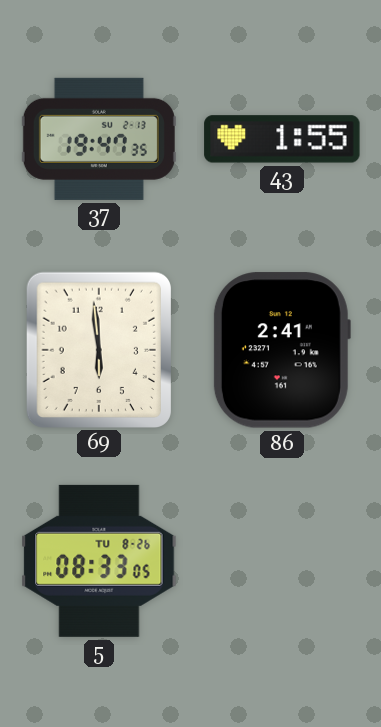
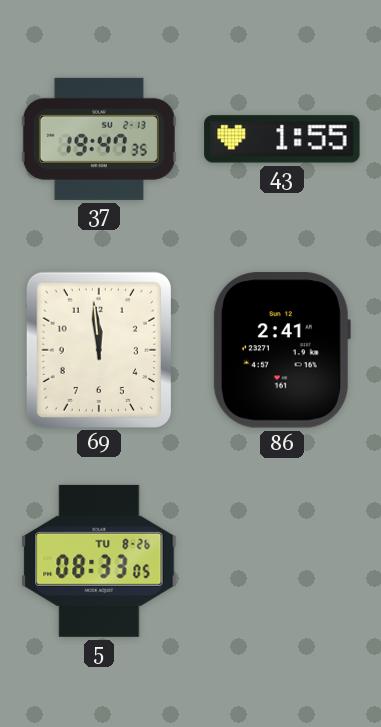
69: 5:59 -> 11:59 (99, 349)
